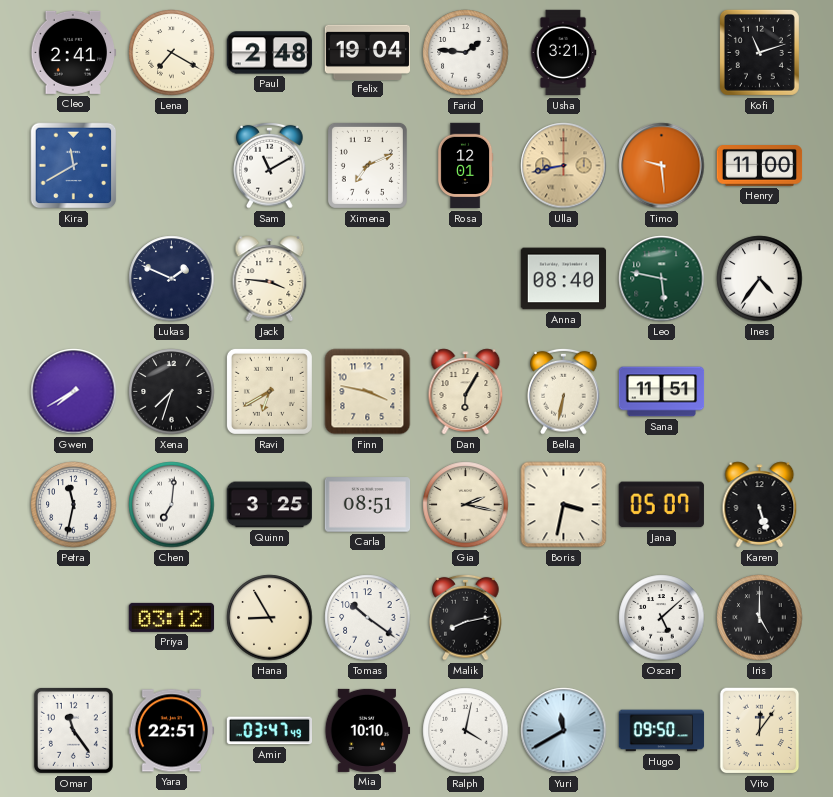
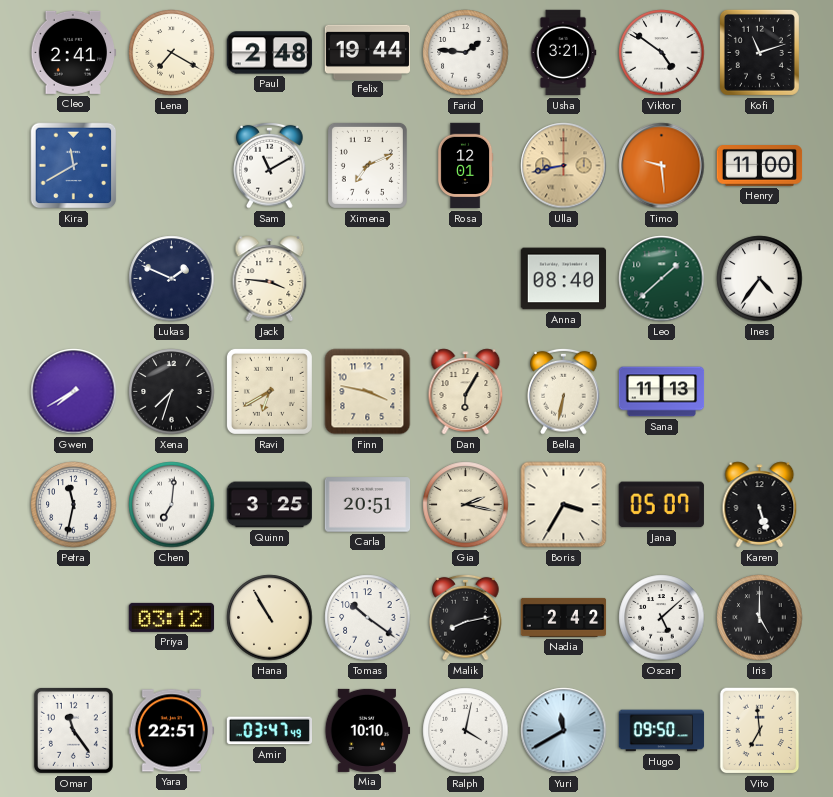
Felix: 19:04 -> 19:44 (368, 52)
Viktor: none -> 4:51 (662, 53)
Leo: 5:47 -> 1:38 (662, 279)
Sana: 11:51 -> 11:13 (662, 392)
Carla: 08:51 -> 20:51 (368, 505)
Boris: 3:32 -> 3:35 (564, 505)
Hana: 8:55 -> 10:55 (270, 618)
Nadia: none -> 2:42 (564, 617)
Vito: 12:06 -> 6:59 (760, 731)
